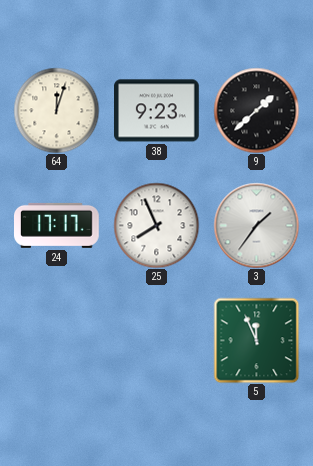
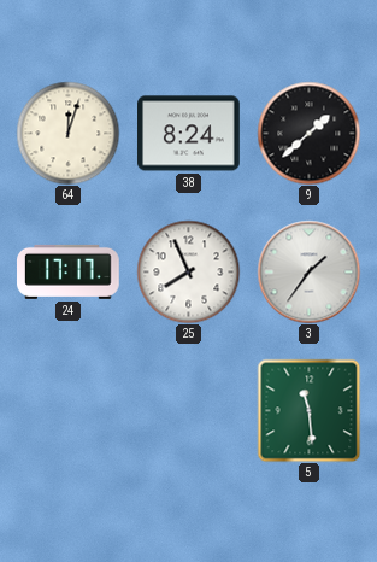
38: 9:23 -> 8:24 (189, 134)
5: 11:56 -> 11:29 (308, 410)
